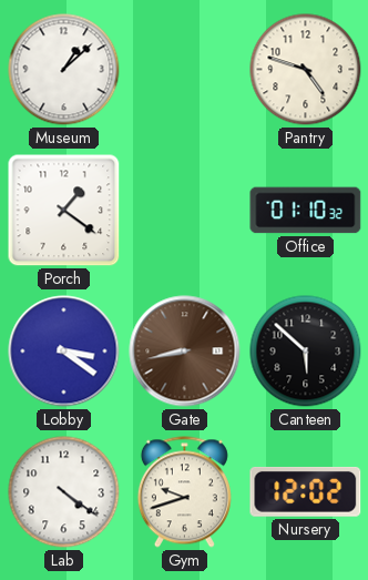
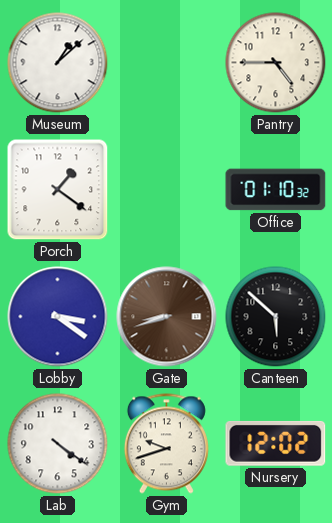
Pantry: 4:48 -> 4:45 (276, 63)
Gate: 8:43 -> 8:42 (167, 317)
